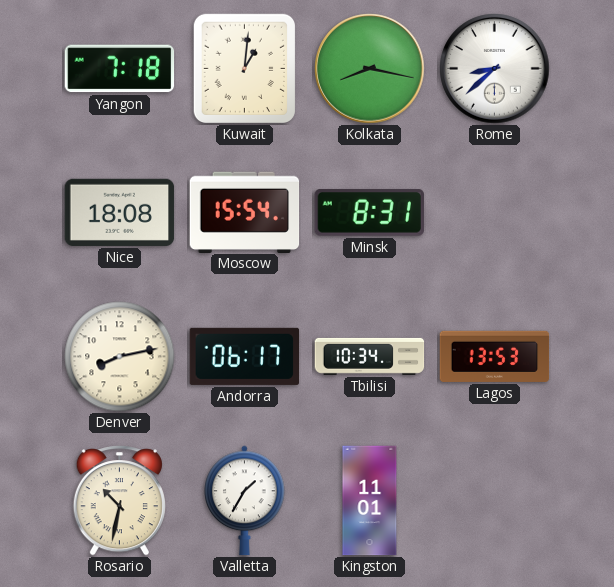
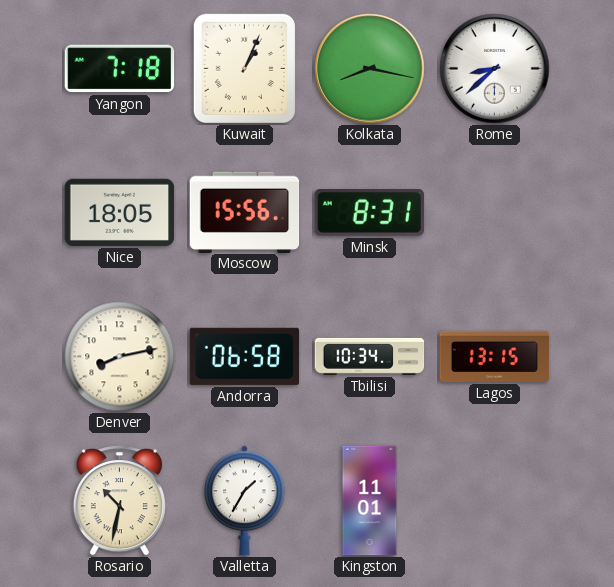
Kuwait: 1:01 -> 1:04 (244, 68)
Nice: 18:08 -> 18:05 (120, 212)
Moscow: 15:54 -> 15:56 (245, 212)
Andorra: 06:17 -> 06:58 (245, 356)
Lagos: 13:53 -> 13:15 (495, 356)
